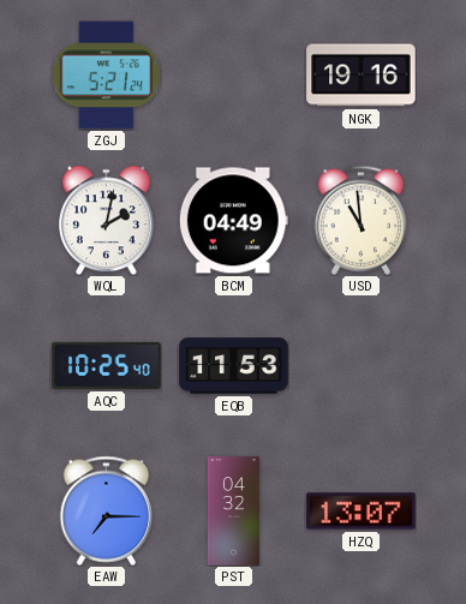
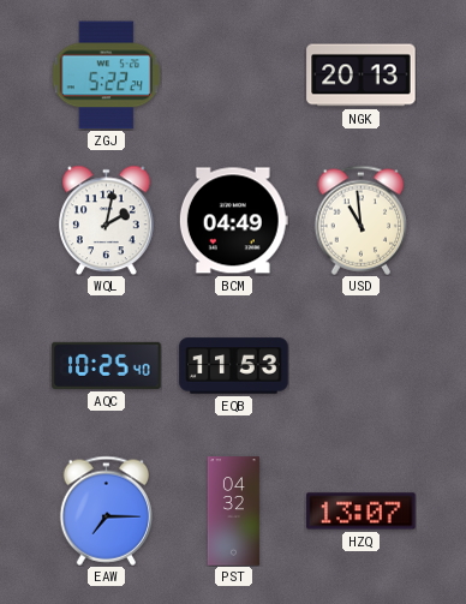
ZGJ: 5:21 -> 5:22 (106, 76)
NGK: 19:16 -> 20:13 (362, 76)
